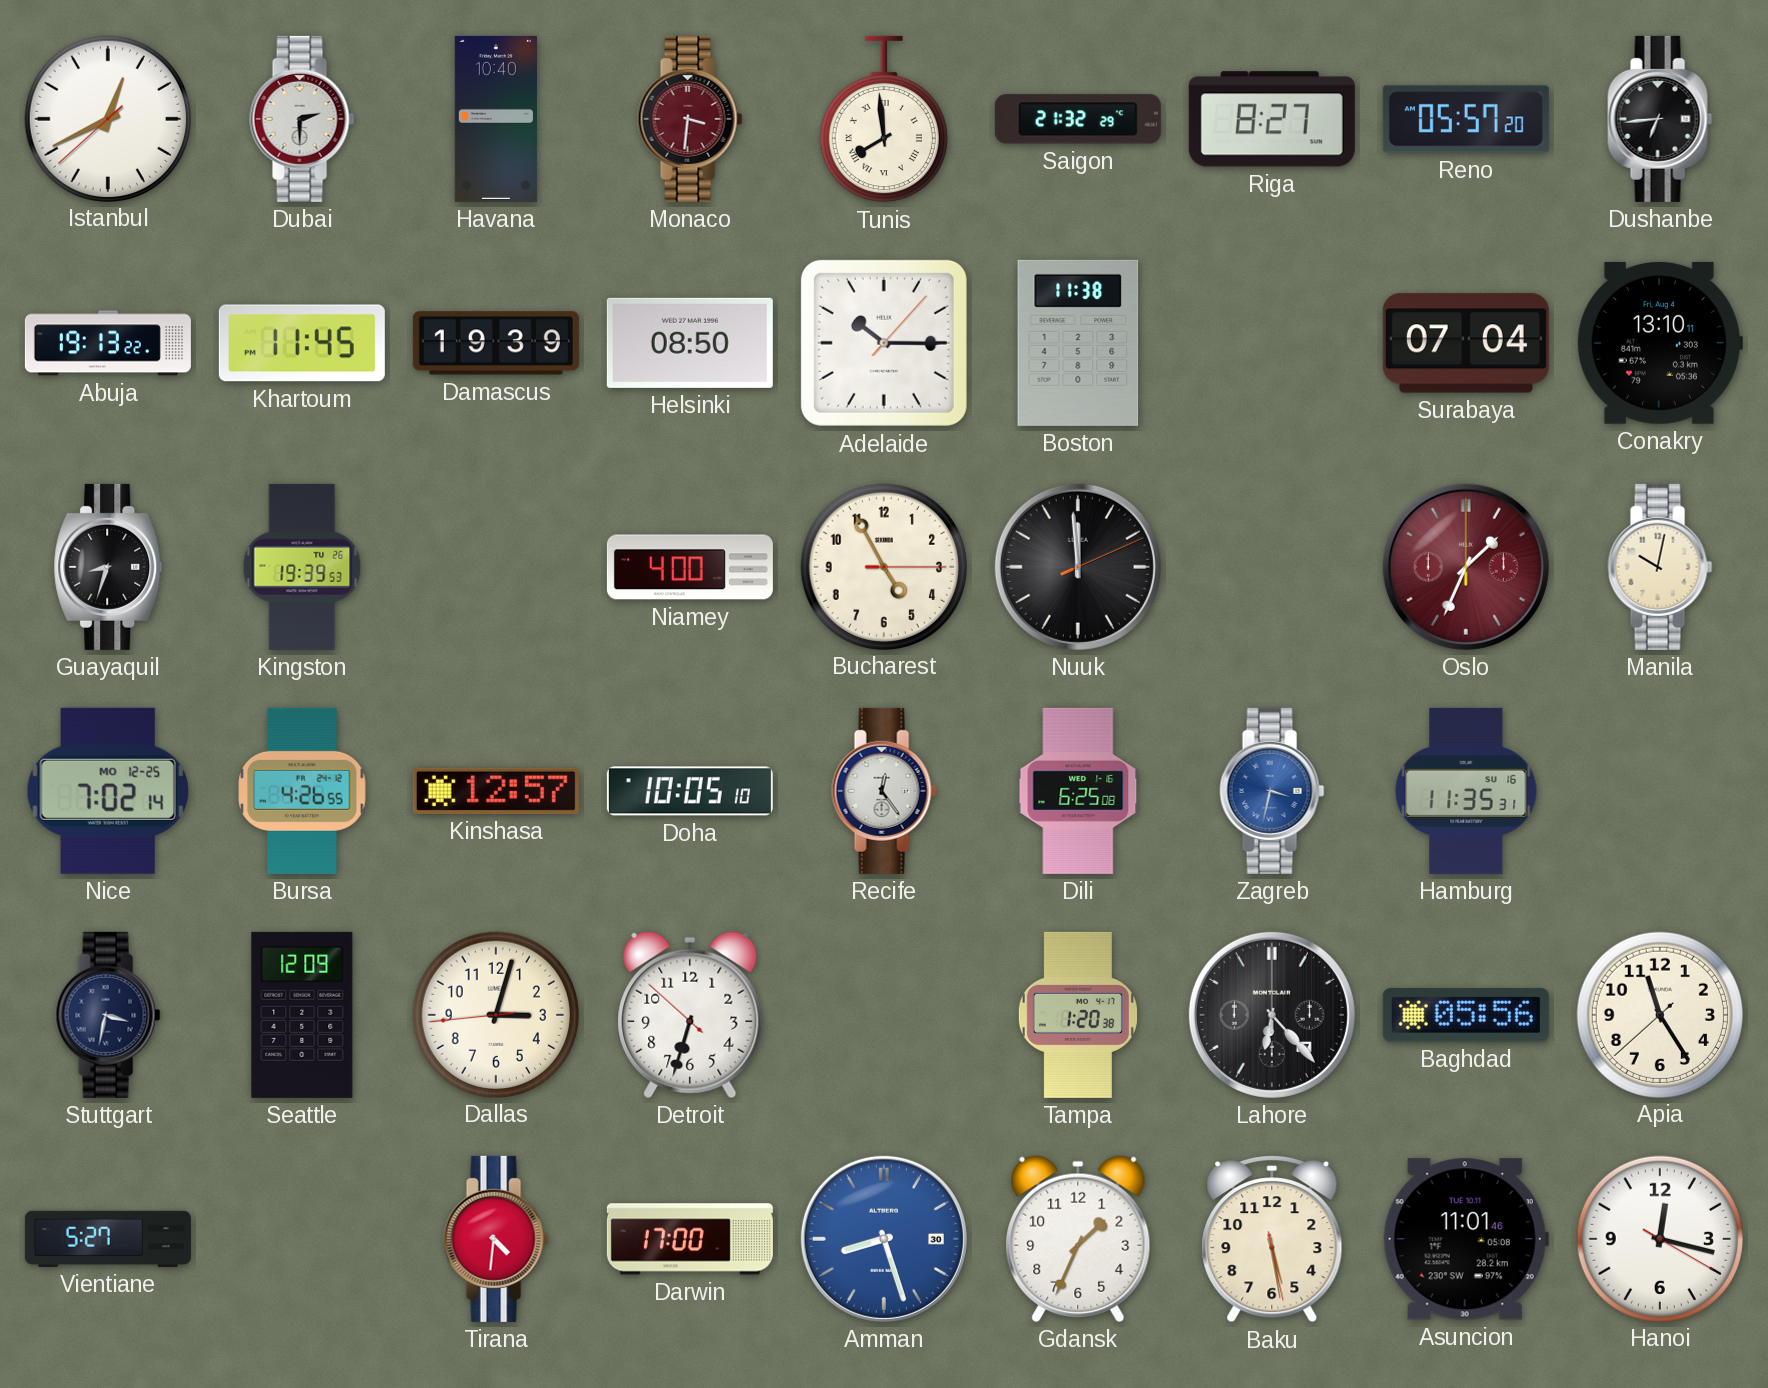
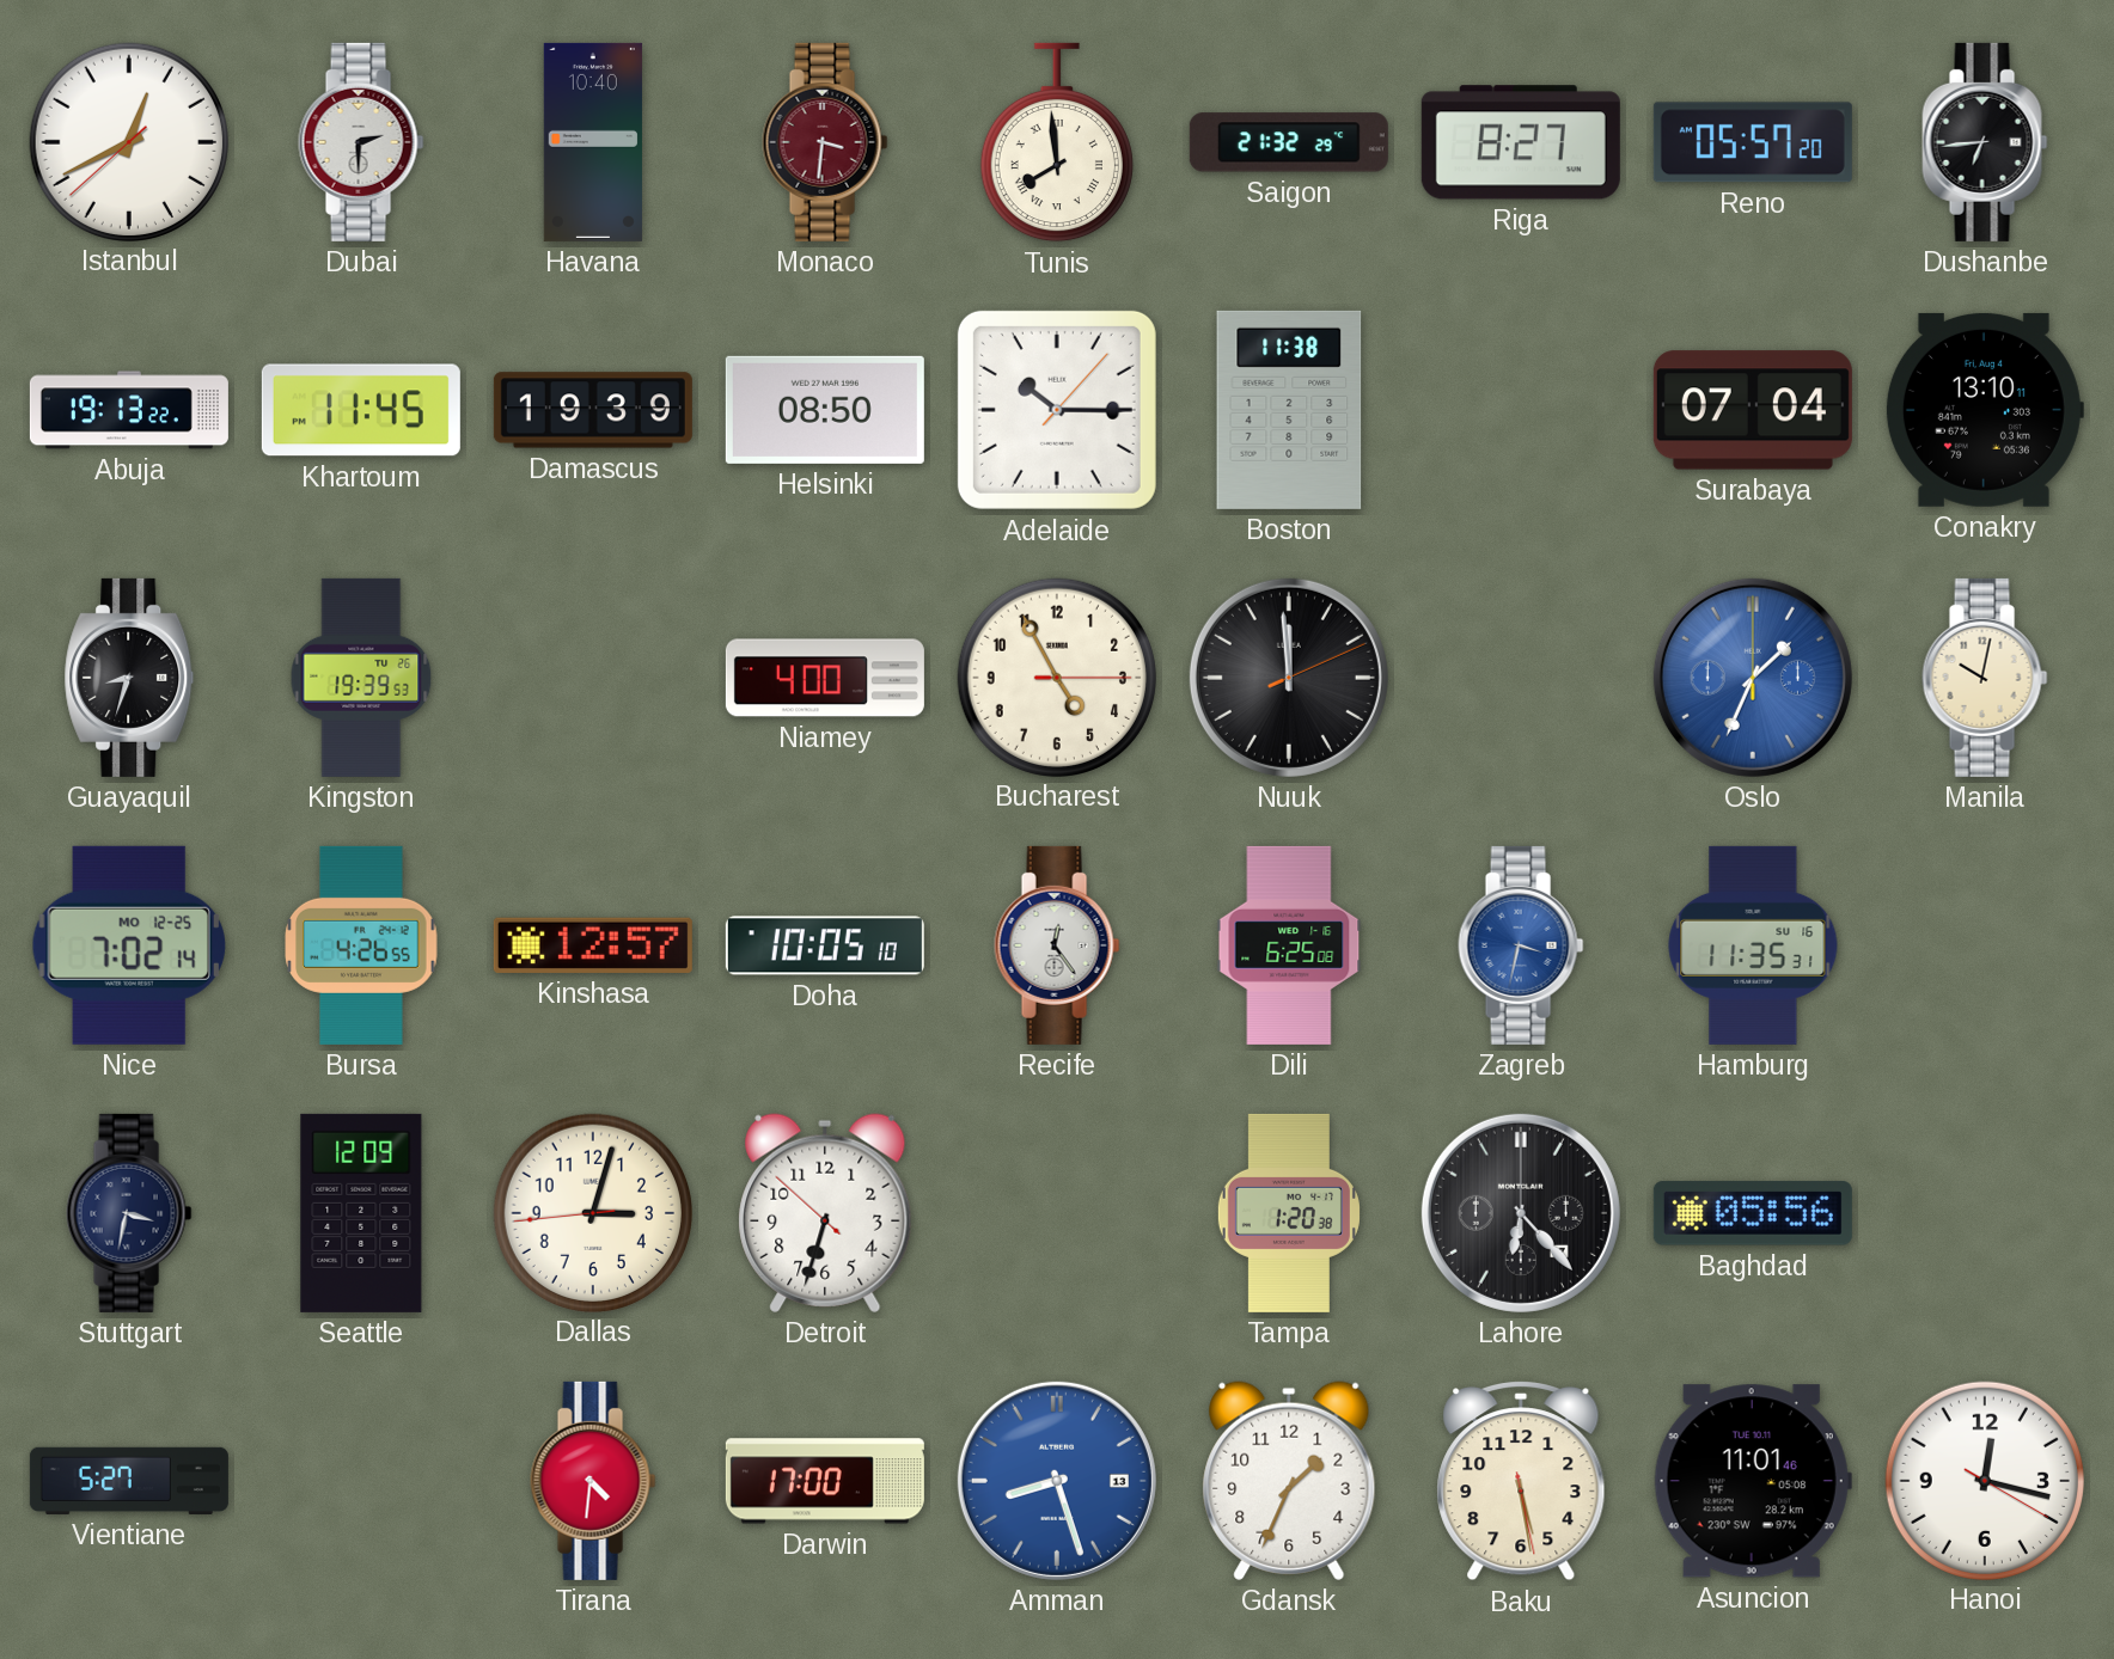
Oslo dial: burgundy -> blue (1753, 678)
Apia: 11:24 -> none (1659, 1014)
Amman date: 30 -> 13 (1057, 1481)
